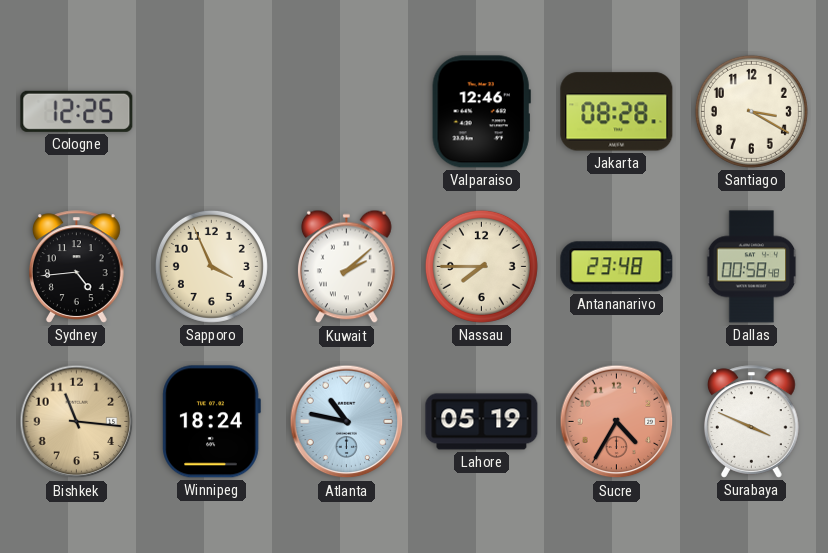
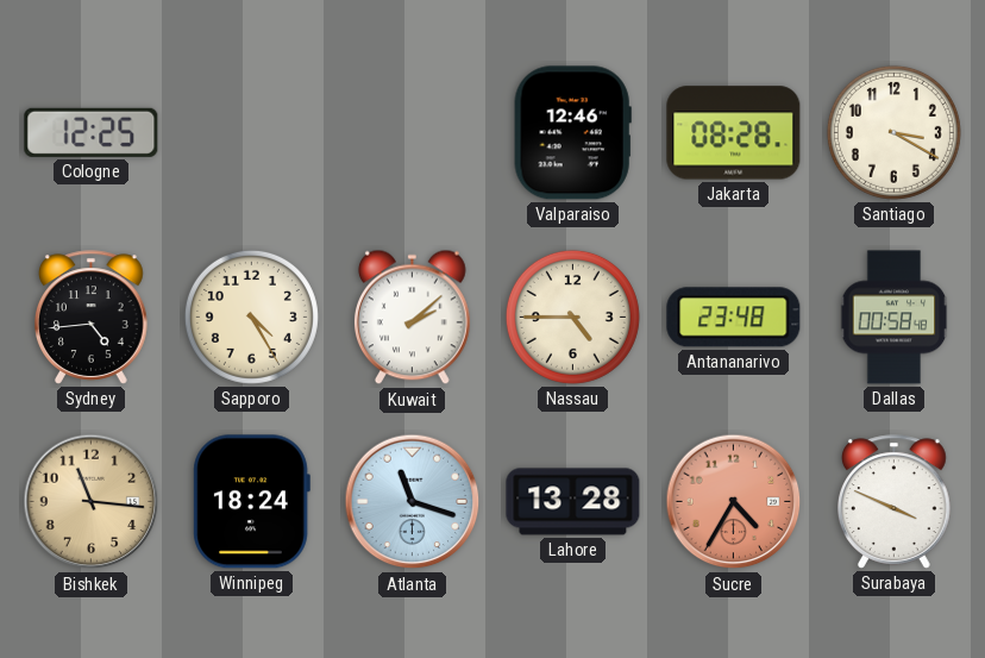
Sapporo: 3:56 -> 4:25 (251, 317)
Nassau: 7:45 -> 4:45 (572, 317)
Atlanta: 10:47 -> 11:18 (413, 502)
Lahore: 05:19 -> 13:28 (573, 502)
